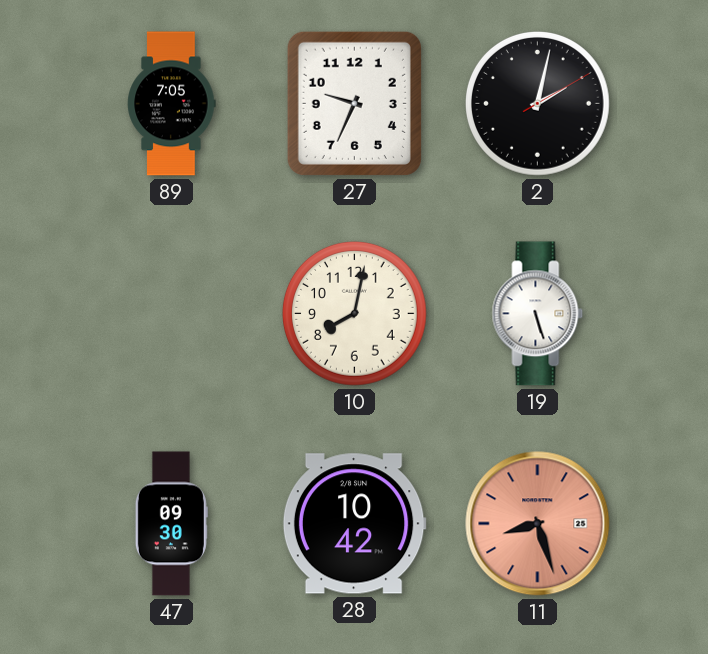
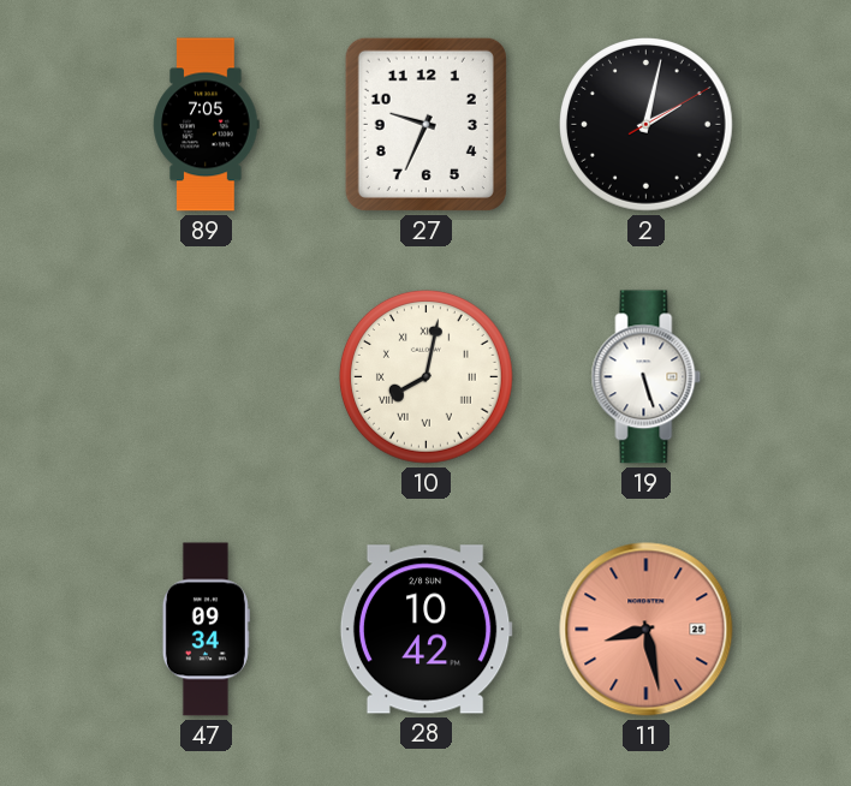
10 numerals: Arabic -> Roman (427, 377)
47: 09:30 -> 09:34 (206, 630)
11: 8:27 -> 8:28 (647, 630)
